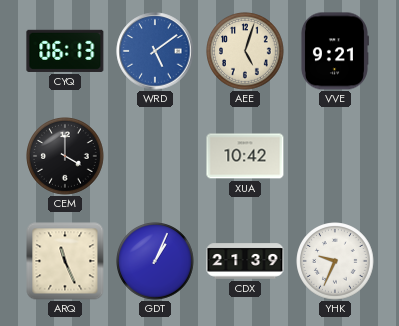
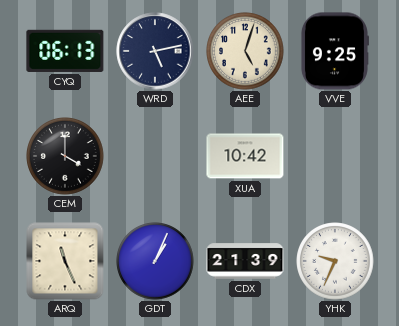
WRD: 5:09 -> 5:13 (155, 51)
WRD dial: blue -> navy (155, 51)
VVE: 9:21 -> 9:25 (334, 51)
